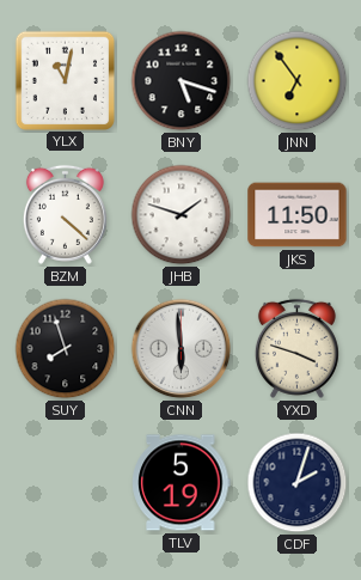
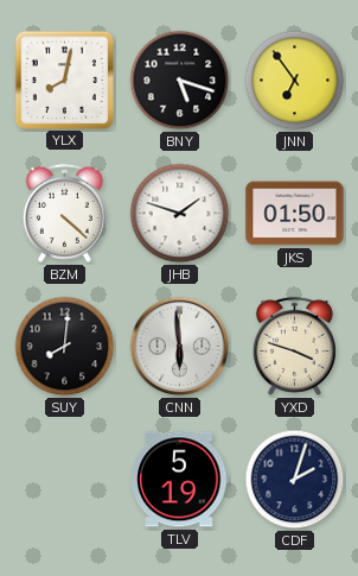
YLX: 11:02 -> 8:02 (64, 80)
JKS: 11:50 -> 01:50 (295, 214)
SUY: 7:57 -> 8:01 (65, 347)
